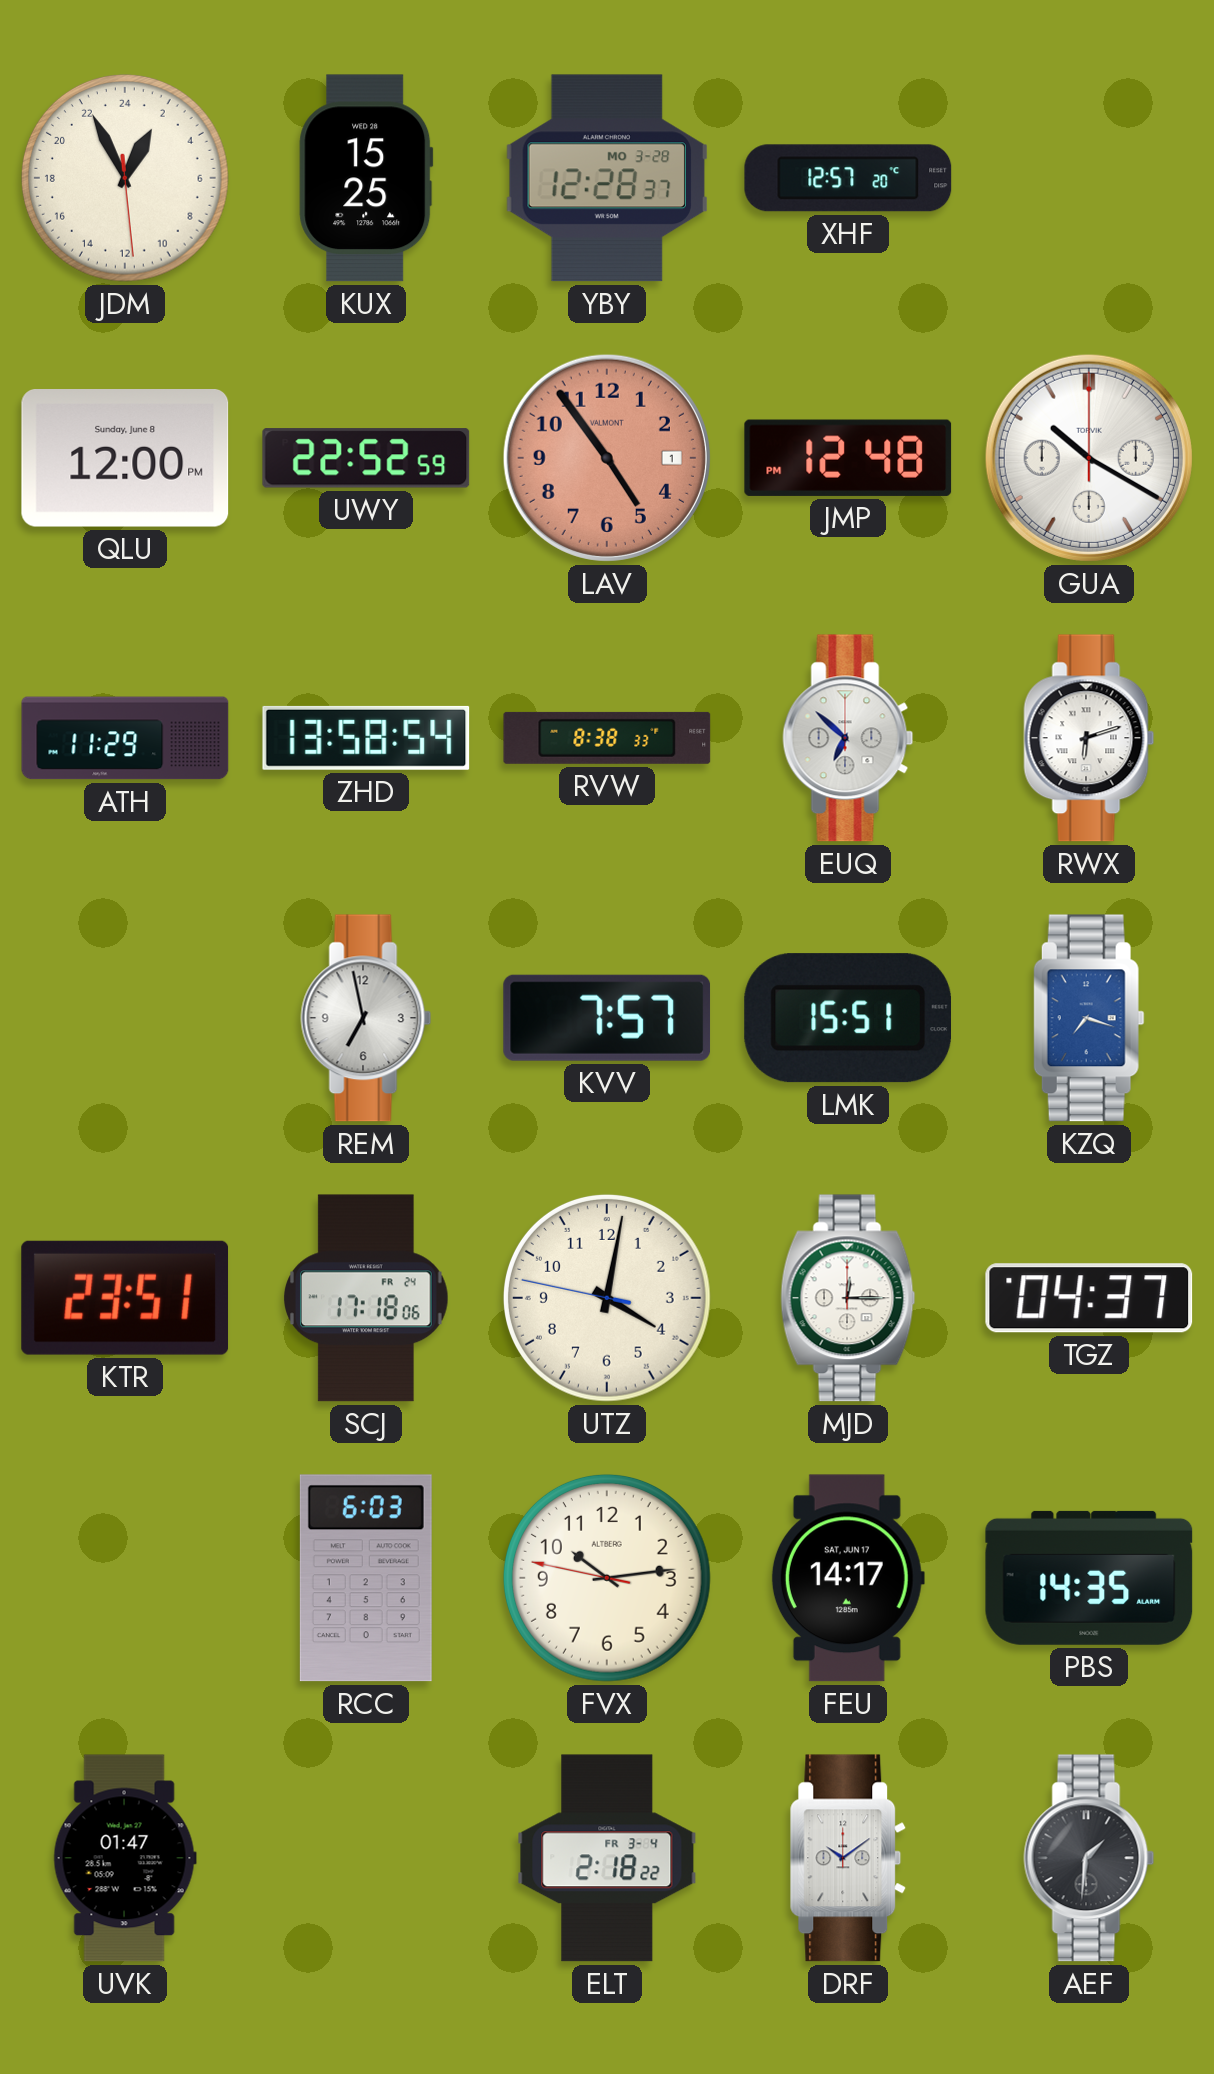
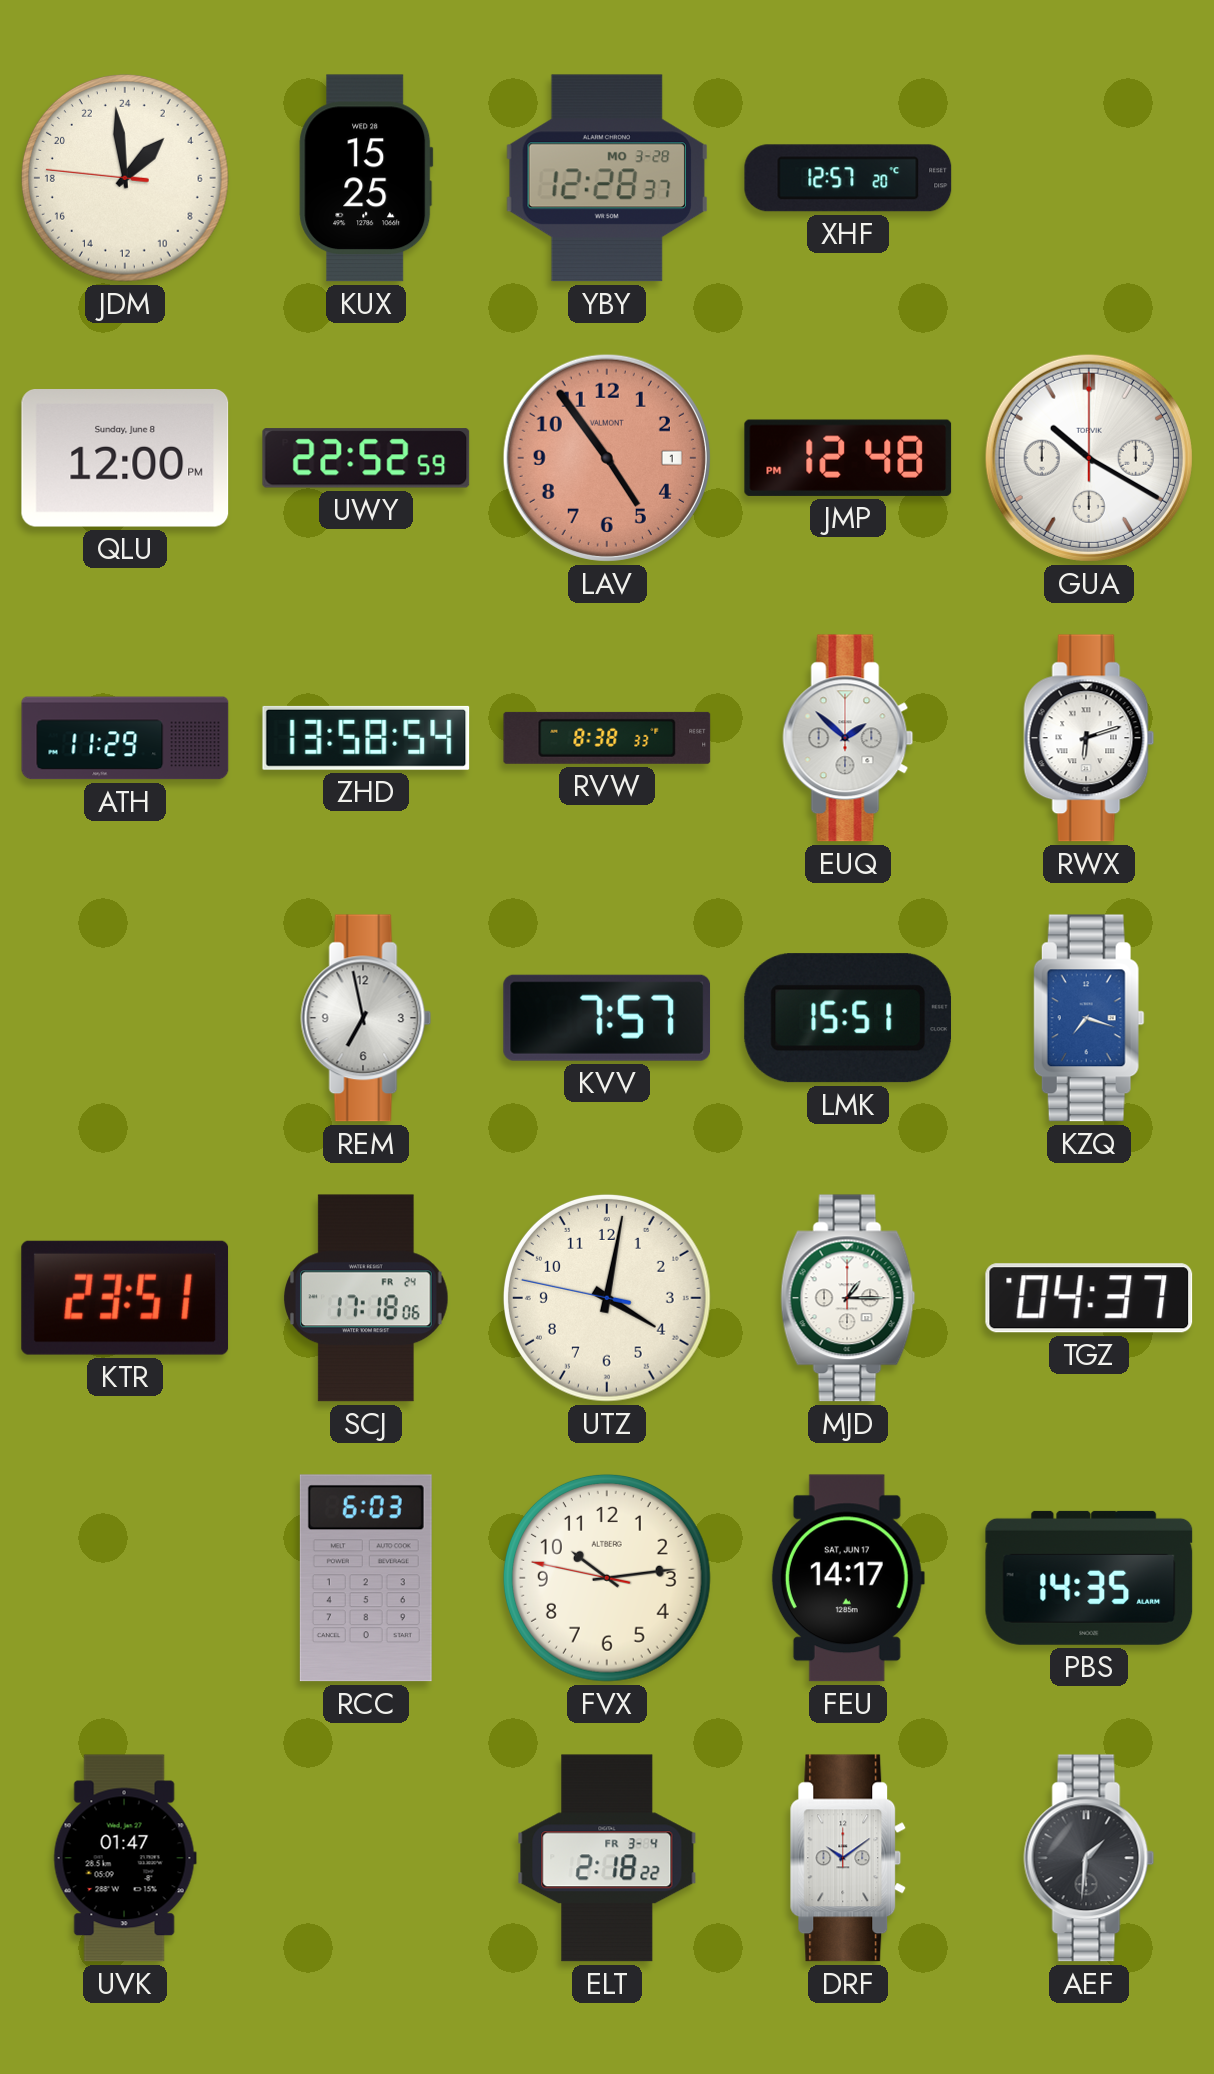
JDM: 1:55 -> 2:58 (125, 178)
EUQ: 6:52 -> 1:52 (848, 738)
MJD: 12:15 -> 1:15 (848, 1298)
